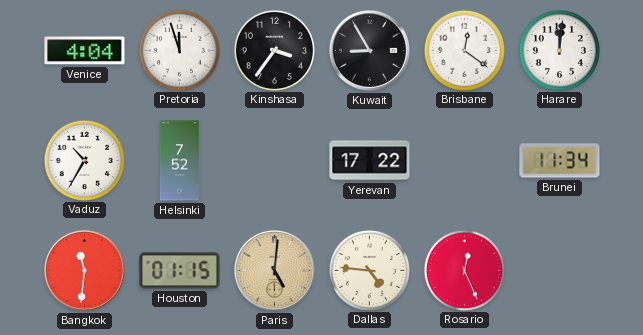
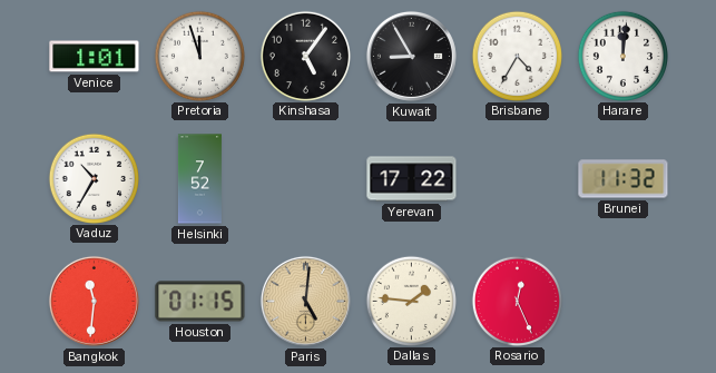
Venice: 4:04 -> 1:01 (95, 57)
Kinshasa: 3:36 -> 5:06 (305, 56)
Brisbane: 12:21 -> 4:35 (517, 56)
Brunei: 11:34 -> 11:32 (624, 179)
Dallas: 4:46 -> 1:46 (411, 301)
